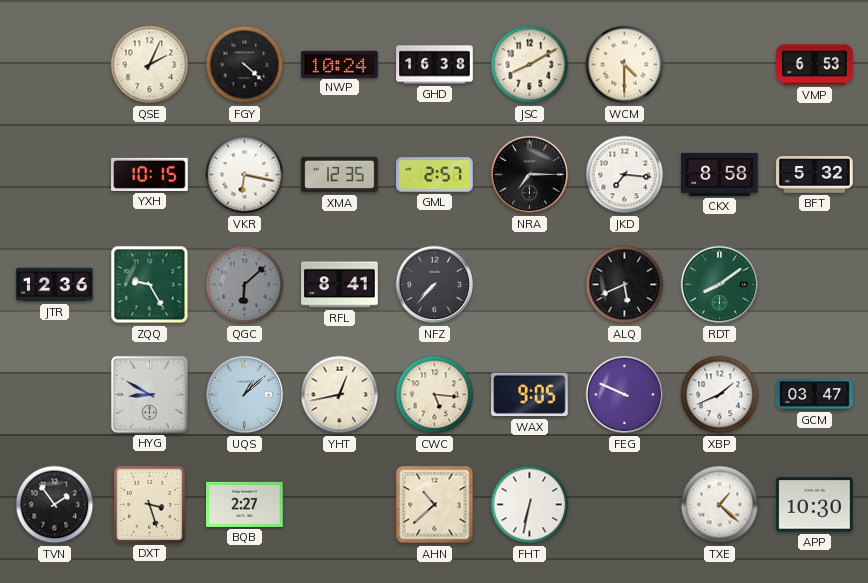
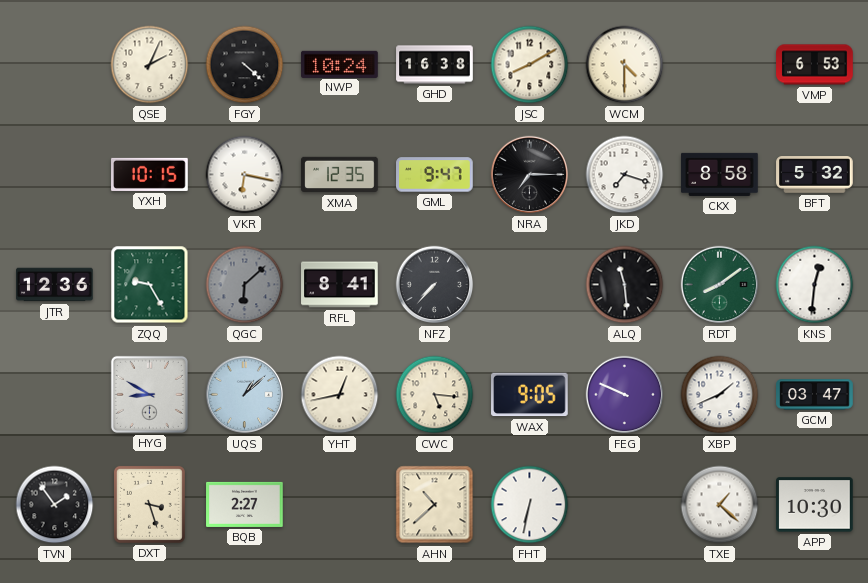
GML: 2:57 -> 9:47 (435, 175)
JKD: 7:16 -> 7:18 (625, 175)
ALQ: 5:41 -> 11:29 (625, 285)
KNS: none -> 12:31 (815, 285)
